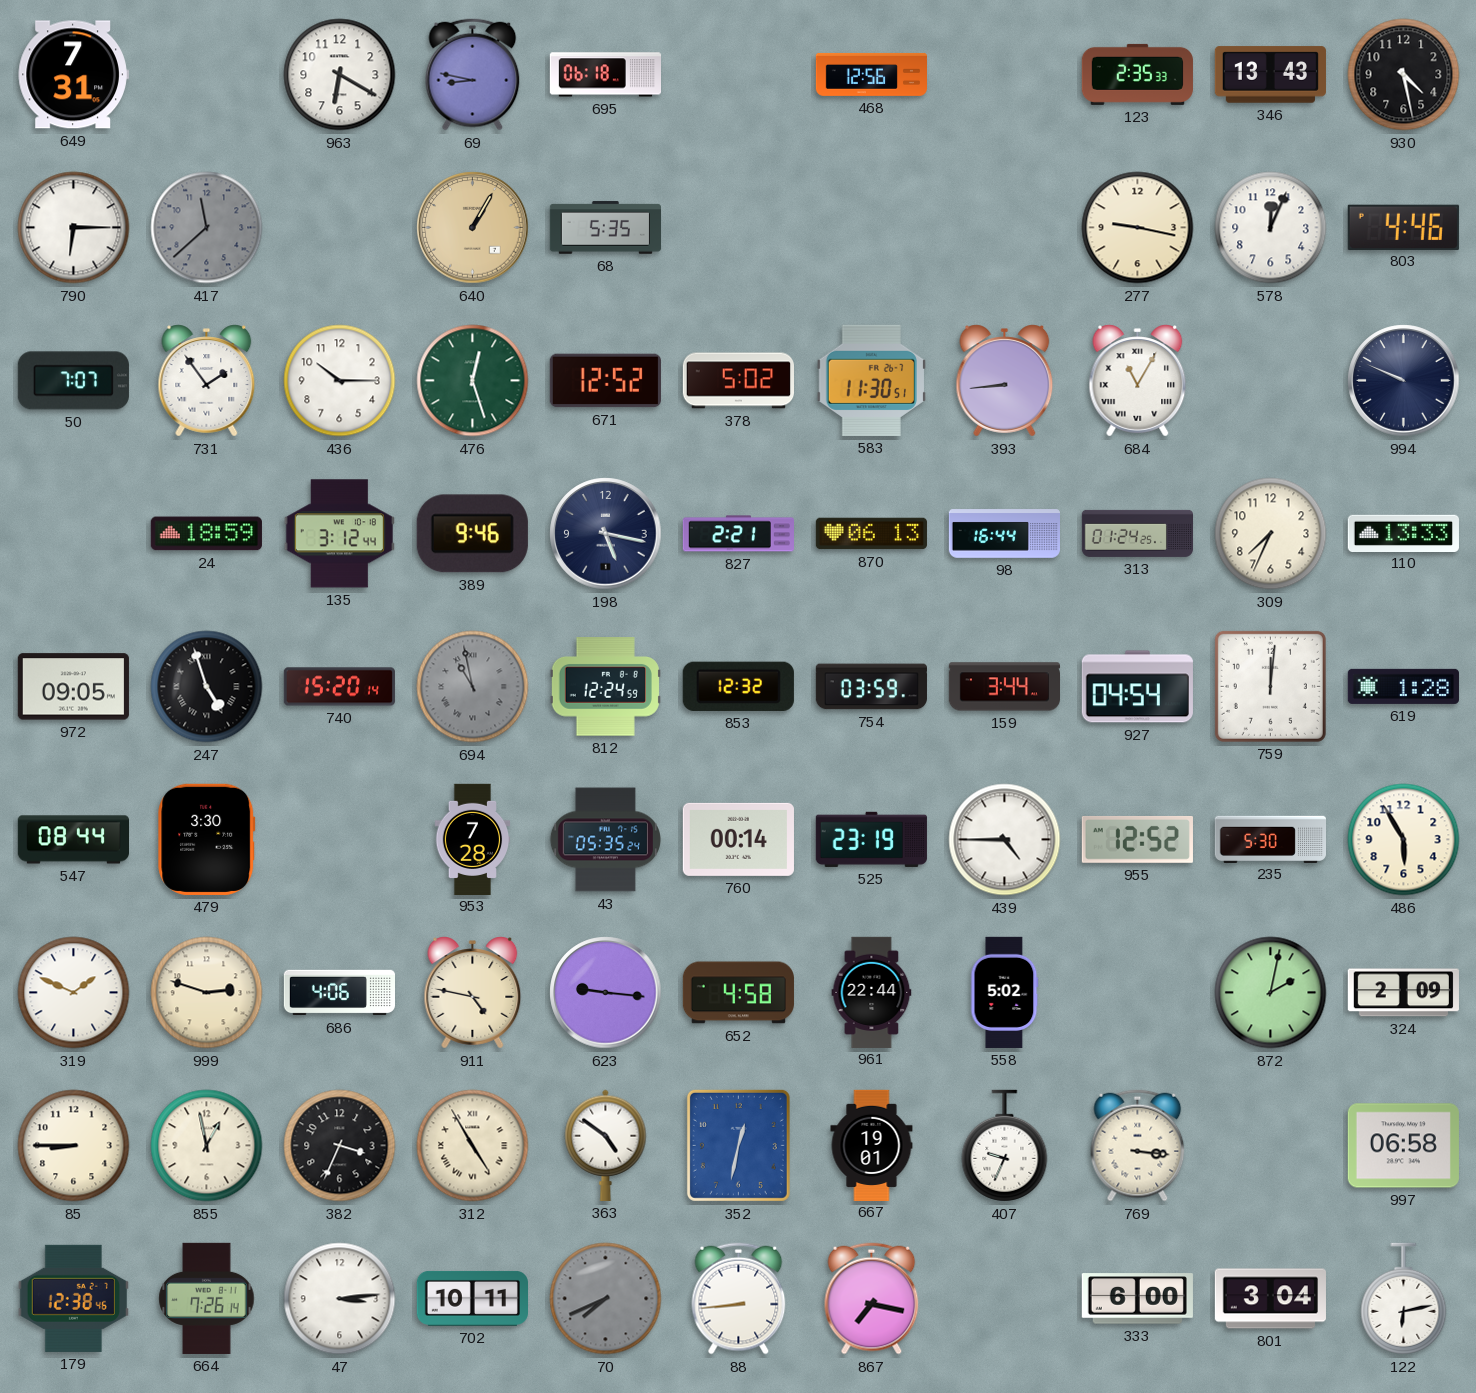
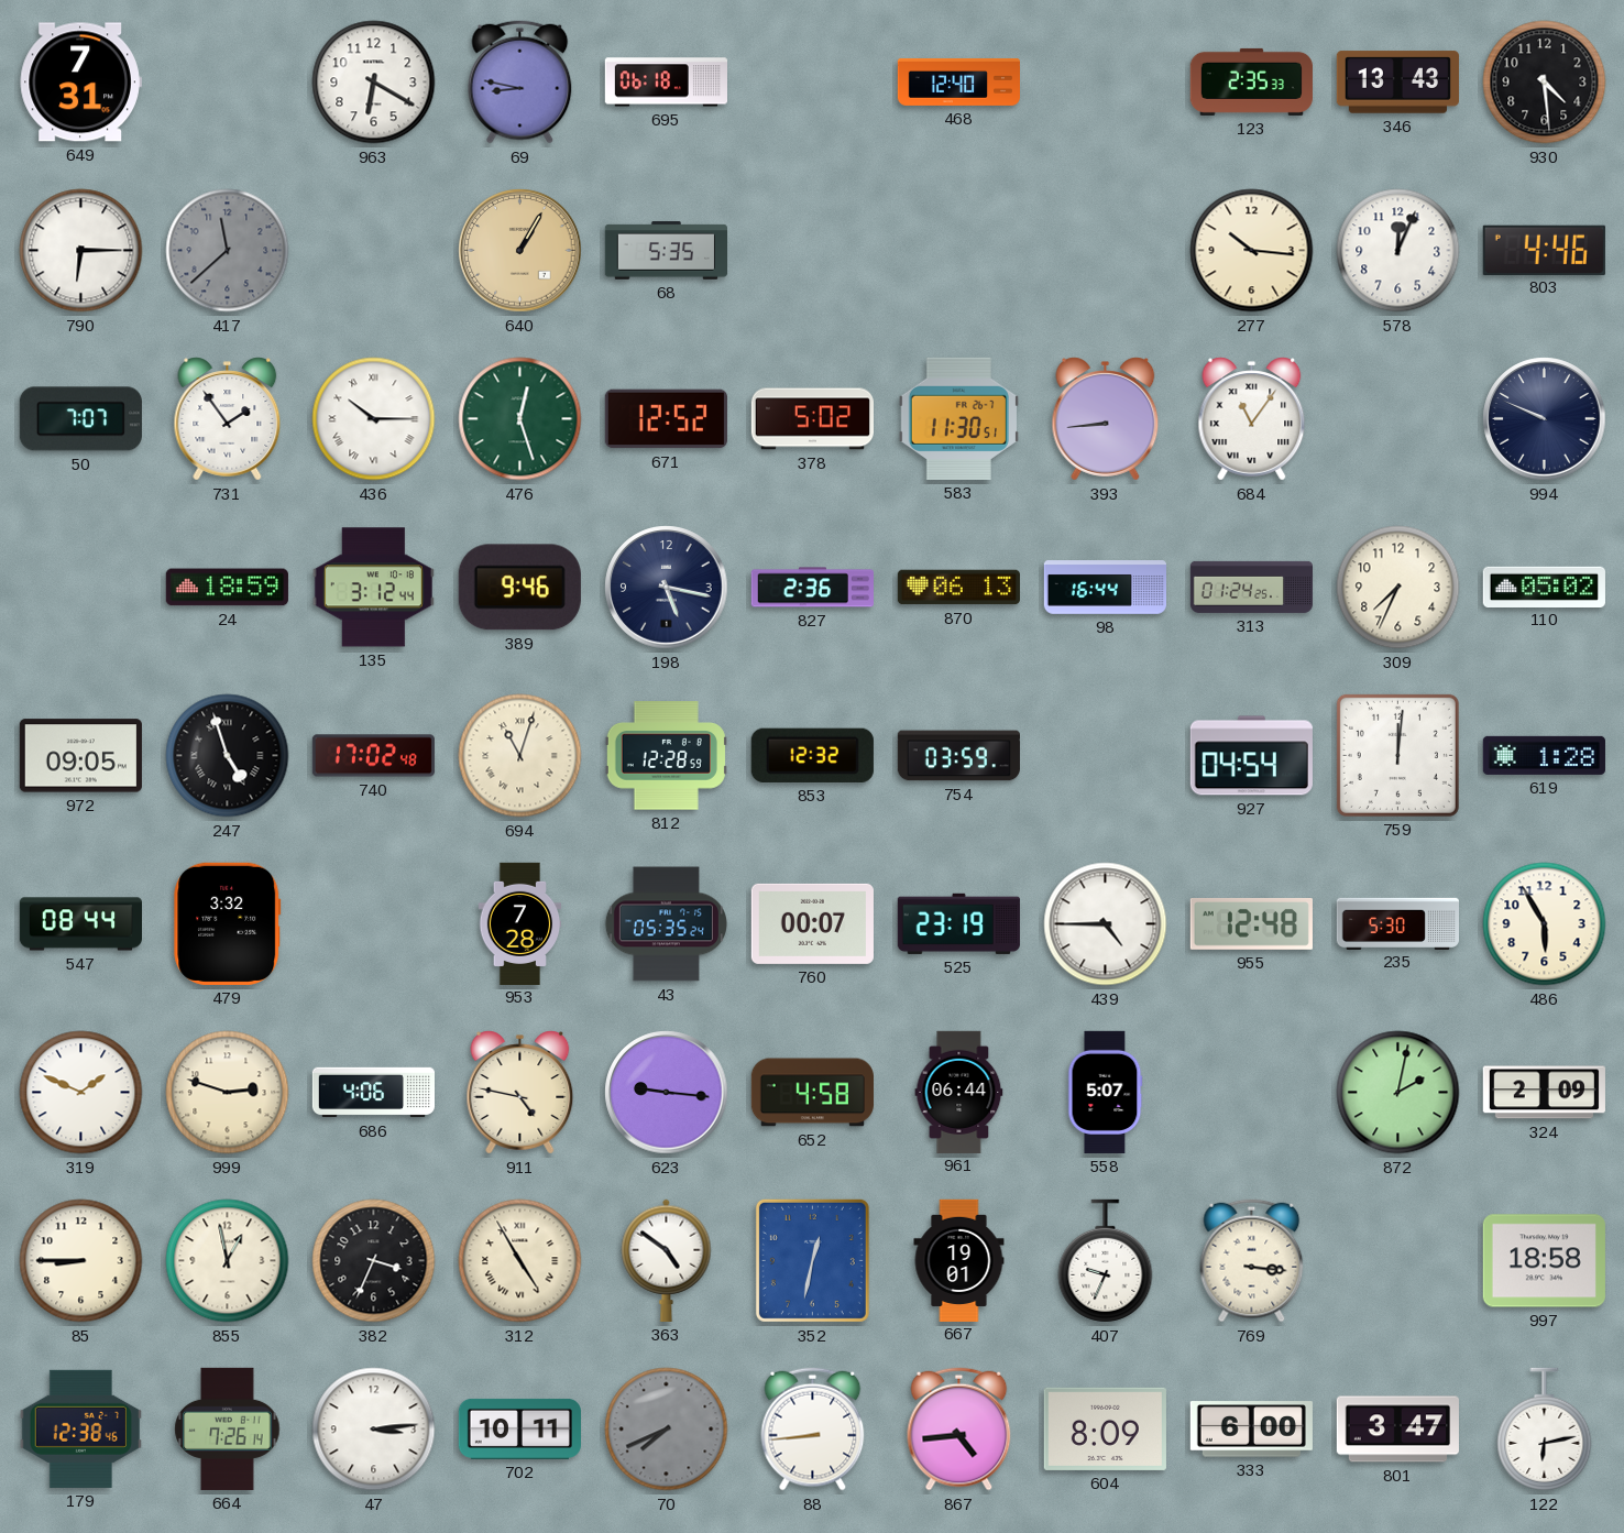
468: 12:56 -> 12:40 (958, 81)
930: 4:28 -> 4:29 (1545, 83)
277: 9:17 -> 10:16 (1252, 251)
436 numerals: Arabic -> Roman (374, 419)
684: 11:05 -> 11:06 (1252, 419)
827: 2:21 -> 2:36 (812, 588)
110: 13:33 -> 05:02 (1544, 587)
740: 15:20 -> 17:02 (373, 756)
694: 10:58 -> 11:03 (520, 756)
694 dial: grey -> cream (520, 756)
812: 12:24 -> 12:28 (666, 756)
159: 3:44 -> none (1004, 687)
479: 3:30 -> 3:32 (228, 923)
760: 00:14 -> 00:07 (812, 923)
955: 12:52 -> 12:48 (1251, 923)
961: 22:44 -> 06:44 (959, 1092)
558: 5:02 -> 5:07 (1106, 1092)
997: 06:58 -> 18:58 (1544, 1261)
867: 7:17 -> 4:44 (959, 1430)
604: none -> 8:09 (1105, 1428)
801: 3:04 -> 3:47 (1397, 1430)
